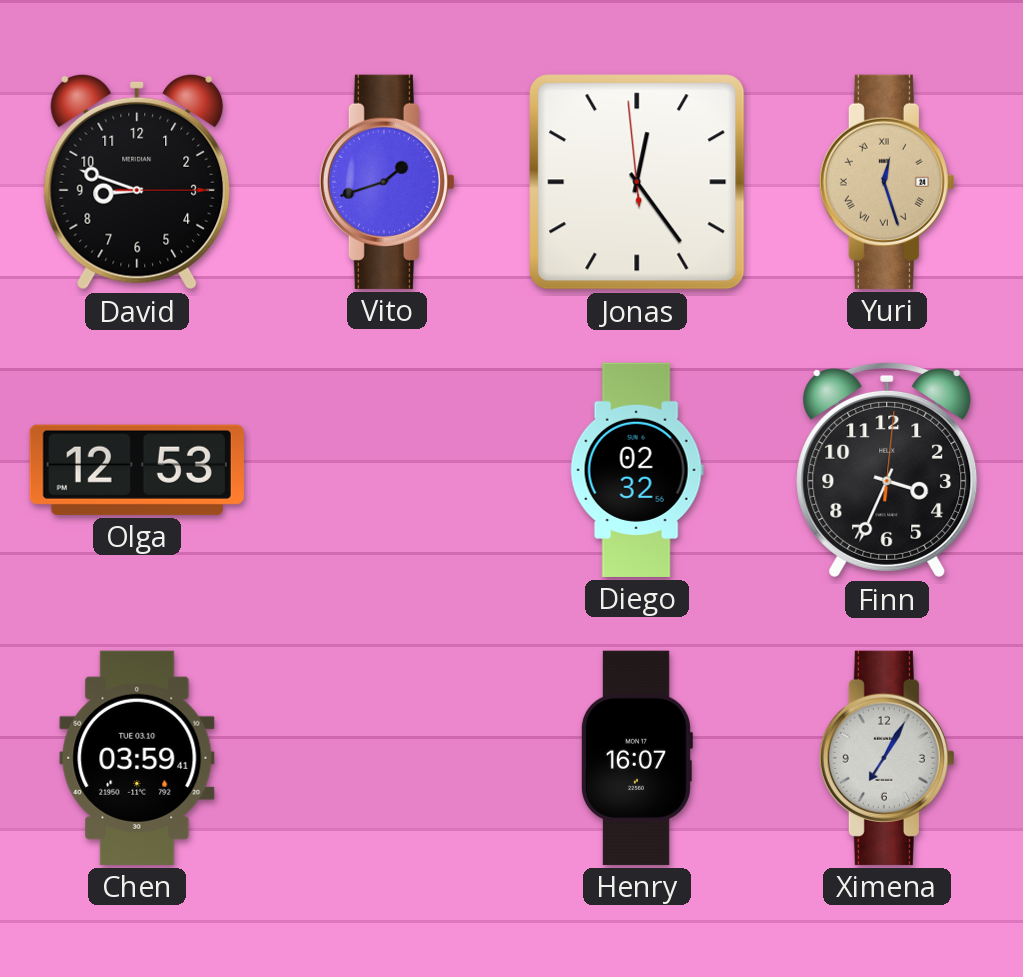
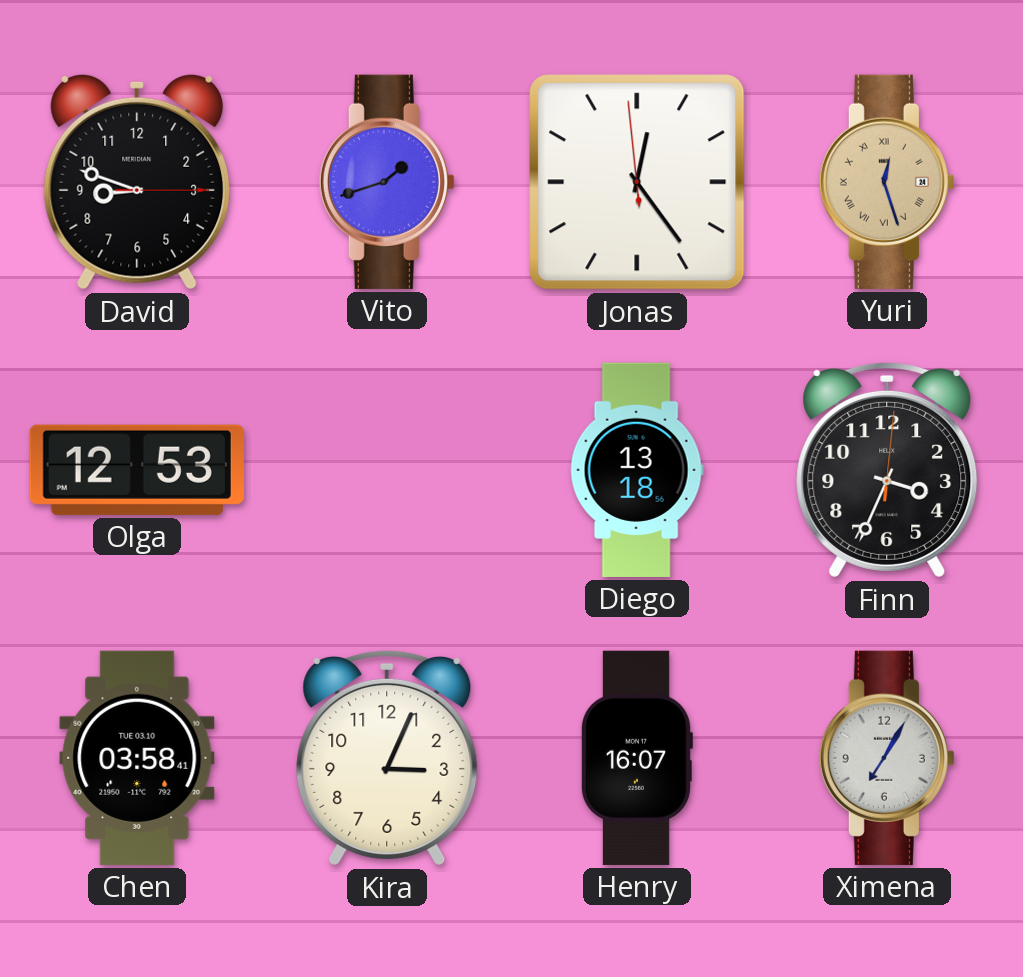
Diego: 02:32 -> 13:18 (637, 470)
Chen: 03:59 -> 03:58 (137, 758)
Kira: none -> 3:04 (387, 758)
